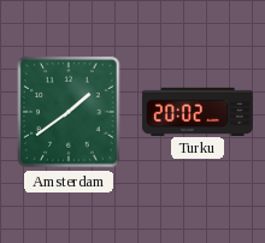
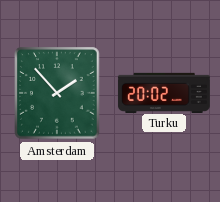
Amsterdam: 1:39 -> 1:53 (57, 93)
